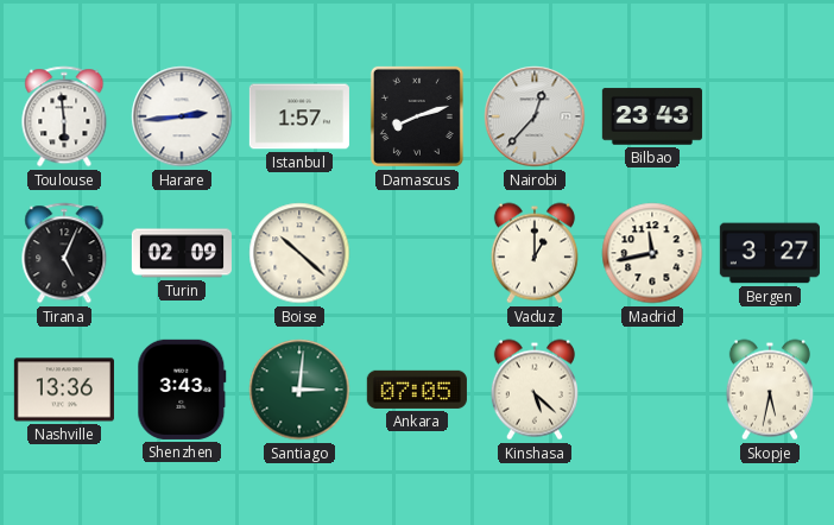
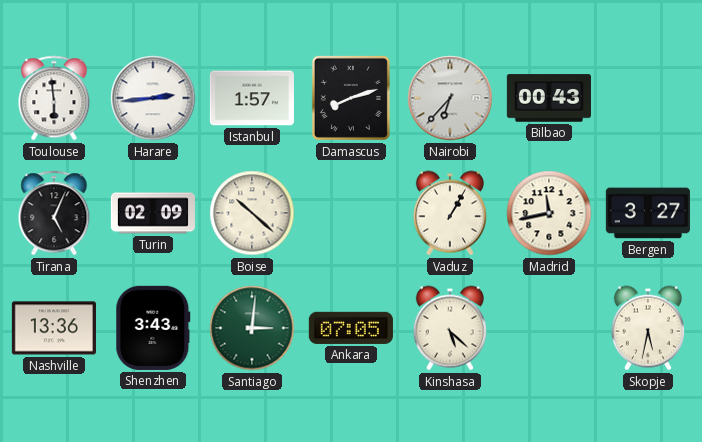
Nairobi: 12:37 -> 6:37 (450, 98)
Bilbao: 23:43 -> 00:43 (549, 98)
Vaduz: 1:00 -> 1:05 (450, 213)
